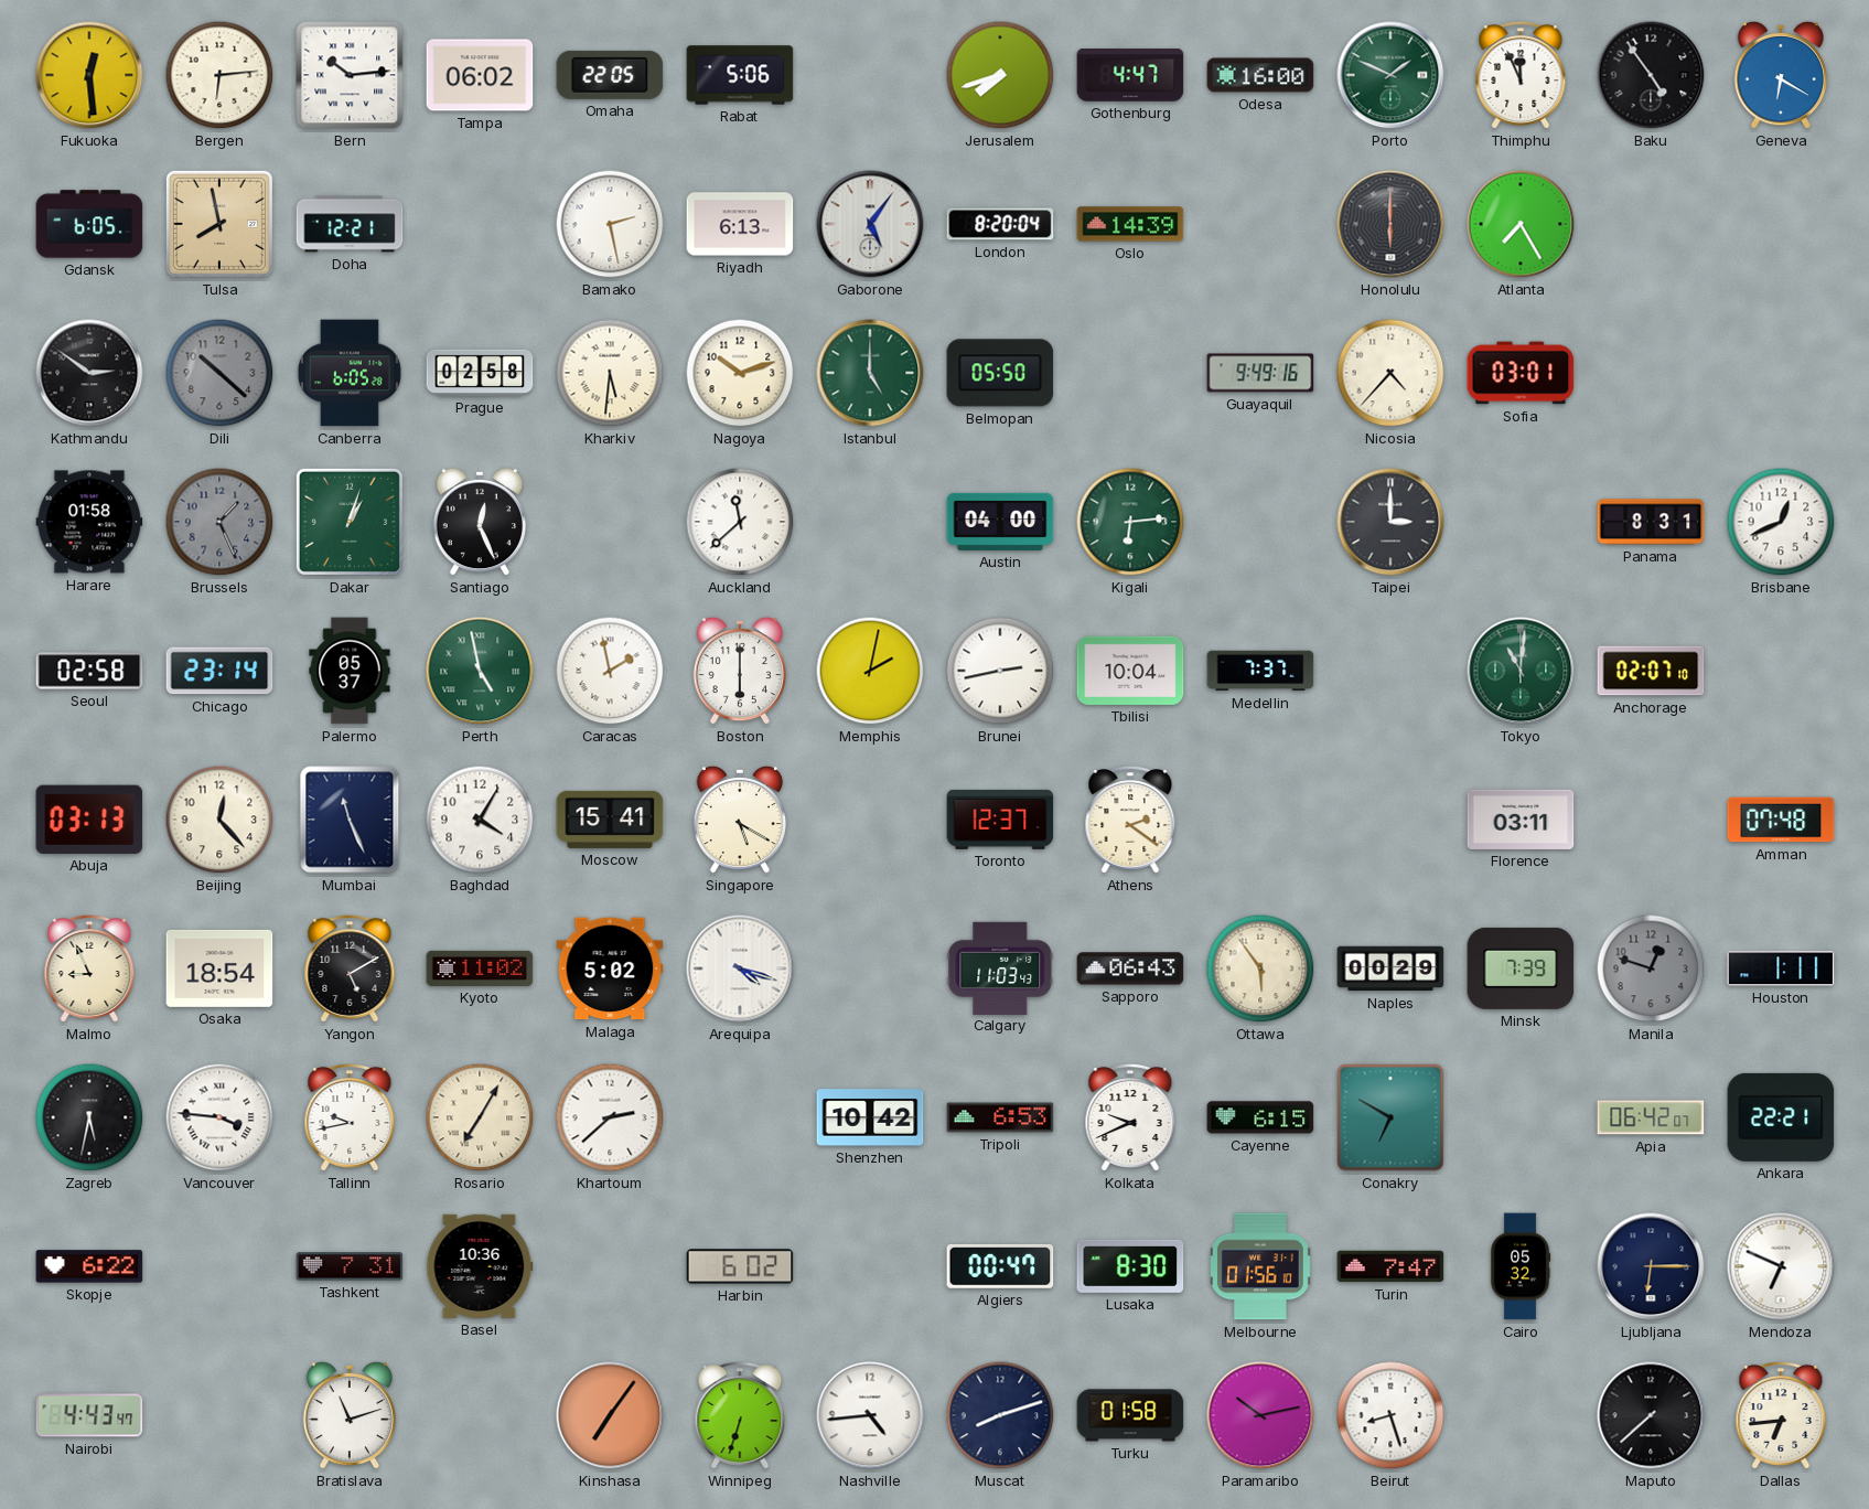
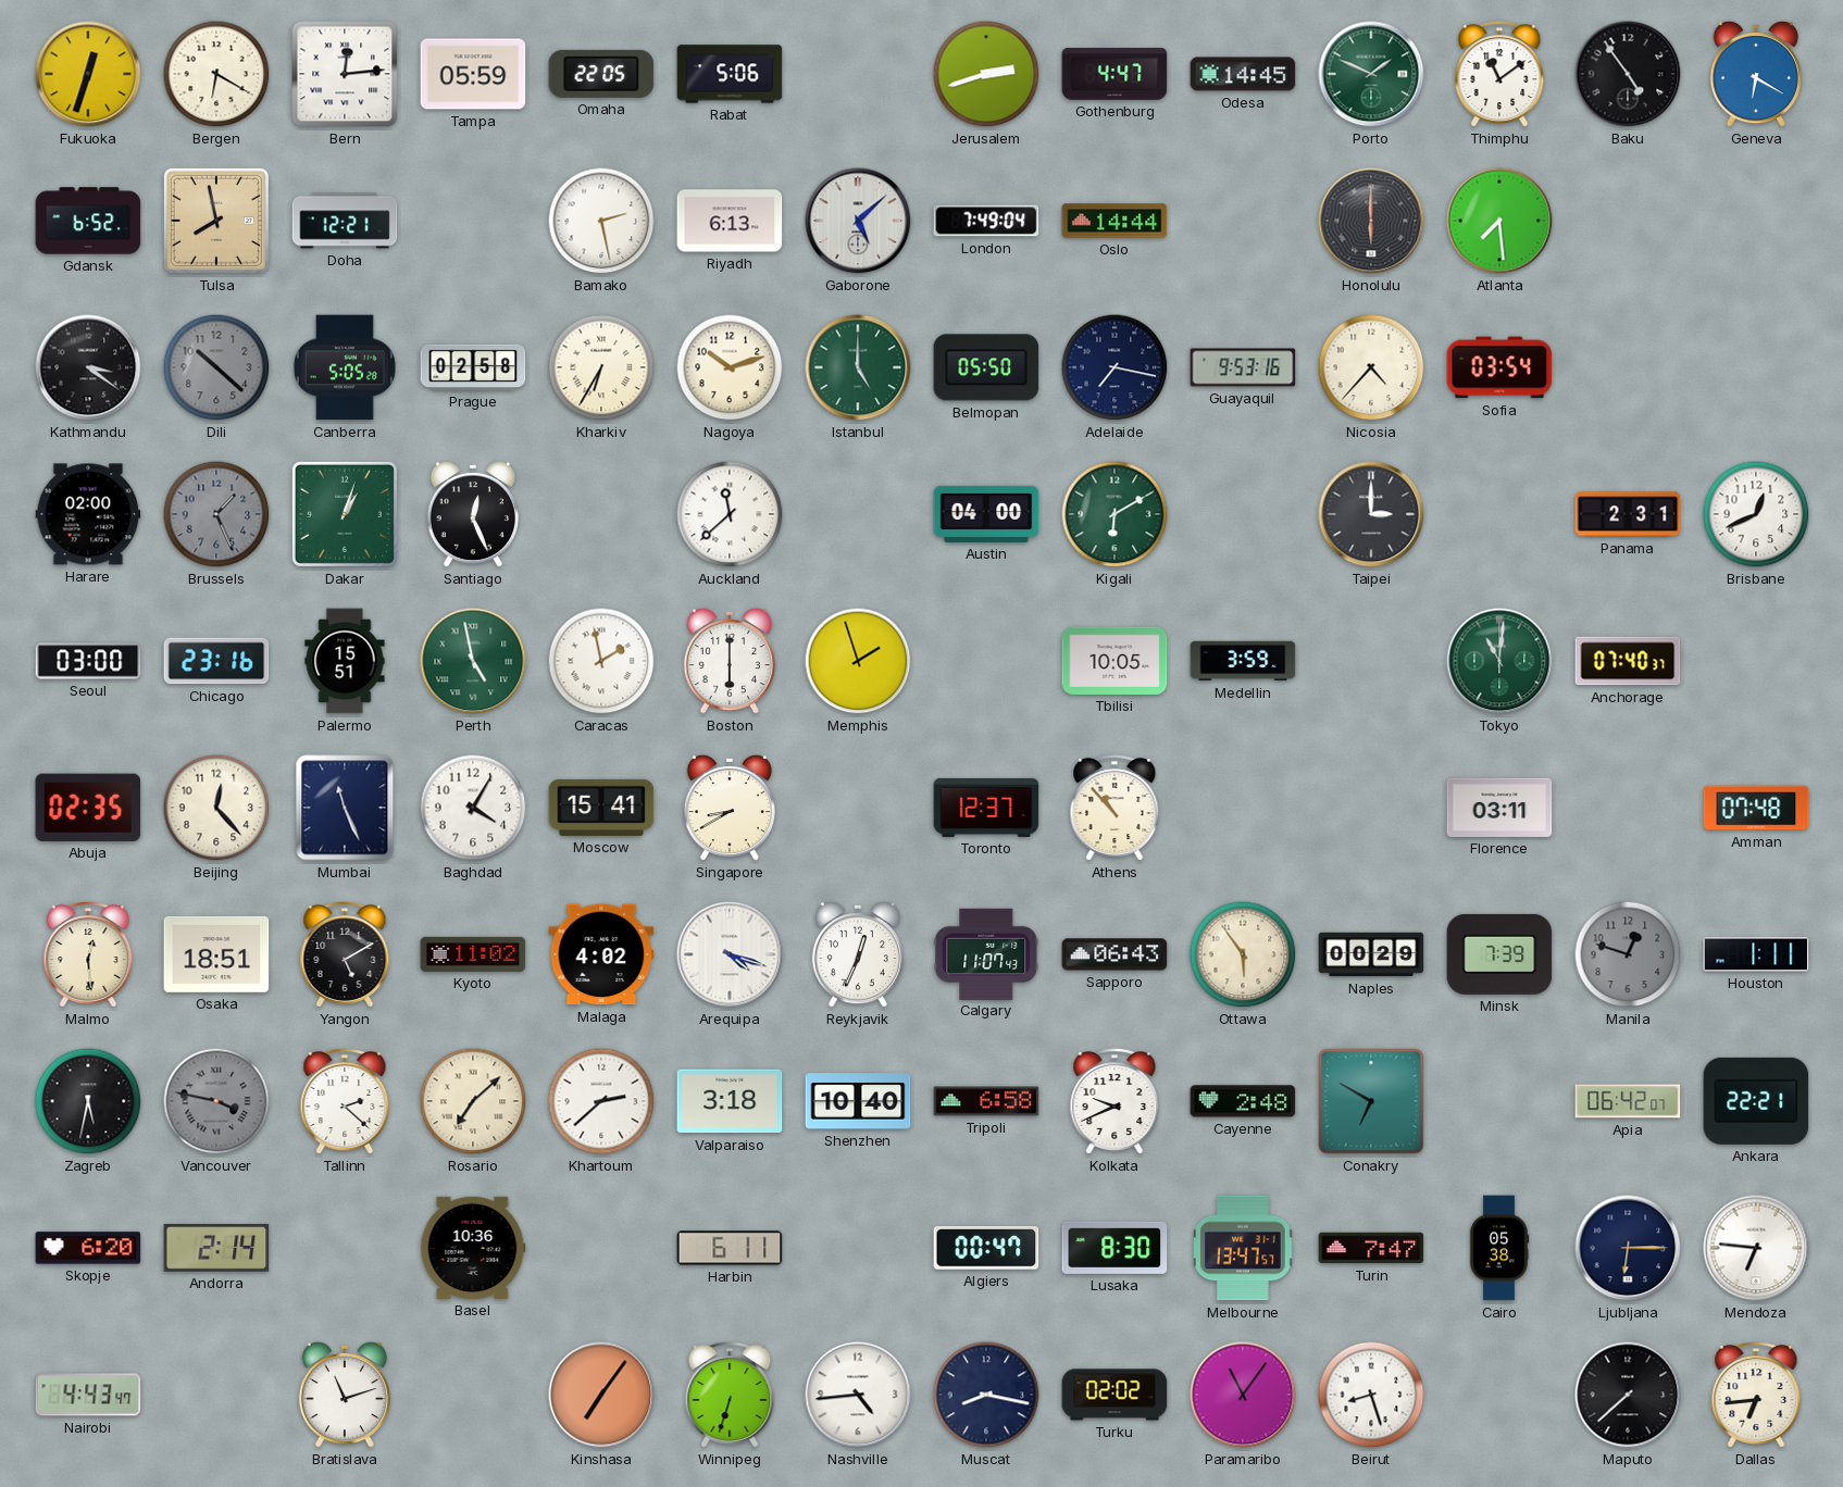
Fukuoka: 12:29 -> 12:33 (88, 74)
Bergen: 6:14 -> 6:20 (216, 74)
Bern: 10:14 -> 12:14 (345, 74)
Tampa: 06:02 -> 05:59 (473, 74)
Jerusalem: 7:42 -> 2:42 (986, 74)
Odesa: 16:00 -> 14:45 (1243, 74)
Thimphu: 11:56 -> 11:09 (1499, 75)
Gdansk: 6:05 -> 6:52 (88, 221)
Gaborone: 5:06 -> 5:08 (858, 221)
London: 8:20 -> 7:49 (986, 221)
Oslo: 14:39 -> 14:44 (1114, 221)
Atlanta: 7:25 -> 7:29 (1499, 221)
Kathmandu: 2:51 -> 3:21 (88, 367)
Canberra: 6:05 -> 5:05 (345, 367)
Kharkiv: 5:31 -> 6:35 (601, 367)
Adelaide: none -> 7:17 (1114, 367)
Guayaquil: 9:49 -> 9:53 (1243, 367)
Sofia: 03:01 -> 03:54 (1499, 367)
Harare: 01:58 -> 02:00 (88, 514)
Kigali: 6:14 -> 6:10 (1114, 514)
Panama: 8:31 -> 2:31 (1628, 514)
Seoul: 02:58 -> 03:00 (88, 661)
Chicago: 23:14 -> 23:16 (216, 661)
Palermo: 05:37 -> 15:51 (345, 661)
Memphis: 2:02 -> 1:57 (858, 661)
Brunei: 2:43 -> none (1000, 671)
Tbilisi: 10:04 -> 10:05 (1114, 661)
Medellin: 7:37 -> 3:59 (1243, 661)
Anchorage: 02:07 -> 07:40 (1628, 661)
Abuja: 03:13 -> 02:35 (88, 808)
Singapore: 5:20 -> 8:40 (729, 808)
Athens: 2:21 -> 10:53 (1114, 809)
Malmo: 8:56 -> 12:29 (88, 955)
Osaka: 18:54 -> 18:51 (216, 954)
Malaga: 5:02 -> 4:02 (601, 954)
Reykjavik: none -> 12:34 (857, 954)
Calgary: 11:03 -> 11:07 (986, 953)
Vancouver: 3:46 -> 3:47 (216, 1101)
Vancouver dial: white -> grey (216, 1101)
Tallinn: 9:43 -> 2:22 (345, 1102)
Rosario: 7:05 -> 7:08 (473, 1101)
Valparaiso: none -> 3:18 (730, 1101)
Shenzhen: 10:42 -> 10:40 (858, 1101)
Tripoli: 6:53 -> 6:58 (986, 1101)
Cayenne: 6:15 -> 2:48 (1243, 1101)
Skopje: 6:22 -> 6:20 (88, 1248)
Andorra: none -> 2:14 (216, 1248)
Tashkent: 7:31 -> none (350, 1266)
Harbin: 6:02 -> 6:11 (730, 1248)
Melbourne: 01:56 -> 13:47 (1244, 1248)
Cairo: 05:32 -> 05:38 (1499, 1248)
Mendoza: 6:49 -> 6:46 (1756, 1248)
Muscat: 8:12 -> 8:17 (986, 1395)
Turku: 01:58 -> 02:02 (1114, 1395)
Paramaribo: 10:13 -> 11:06 (1243, 1395)
